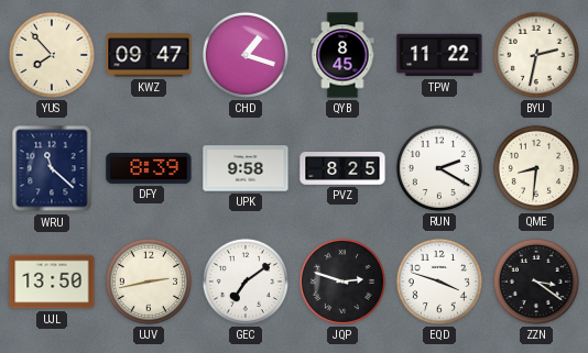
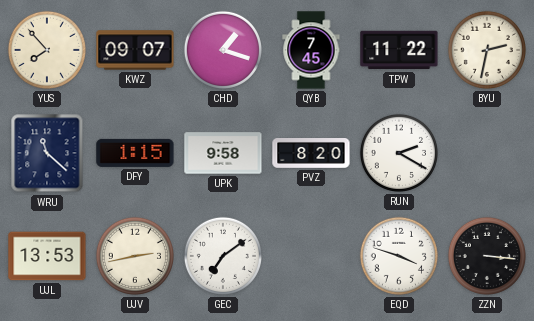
KWZ: 09:47 -> 09:07 (135, 50)
QYB: 8:45 -> 7:45 (311, 50)
DFY: 8:39 -> 1:15 (135, 153)
PVZ: 8:25 -> 8:20 (311, 154)
QME: 8:31 -> none (536, 168)
UJL: 13:50 -> 13:53 (47, 256)
JQP: 2:48 -> none (342, 282)
ZZN: 3:21 -> 3:16 (487, 256)
